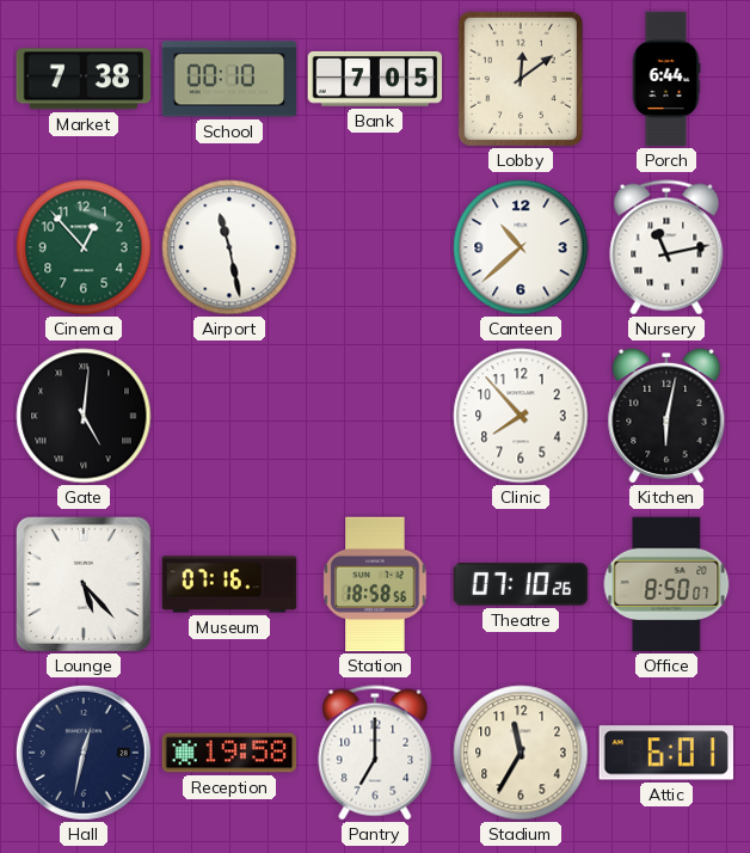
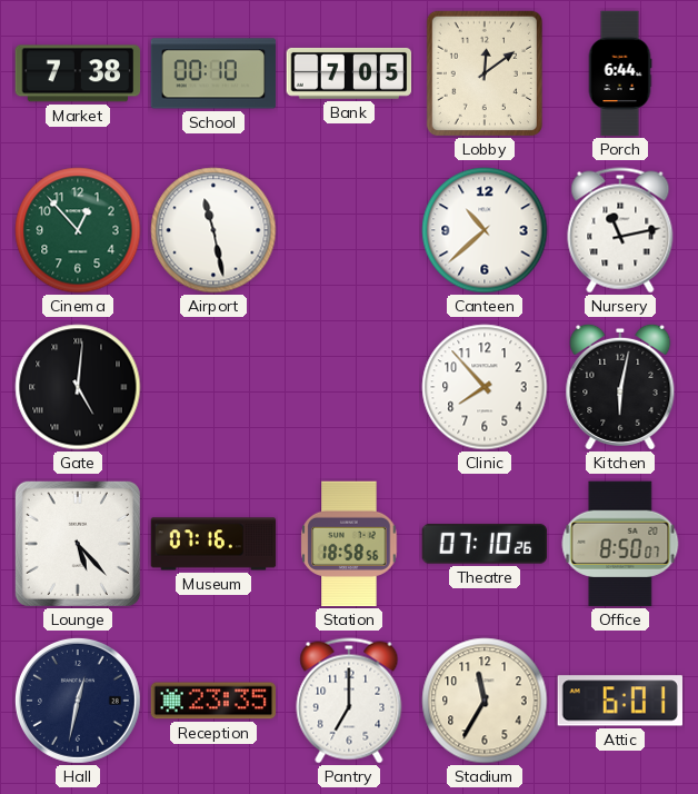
Reception: 19:58 -> 23:35 (213, 701)
